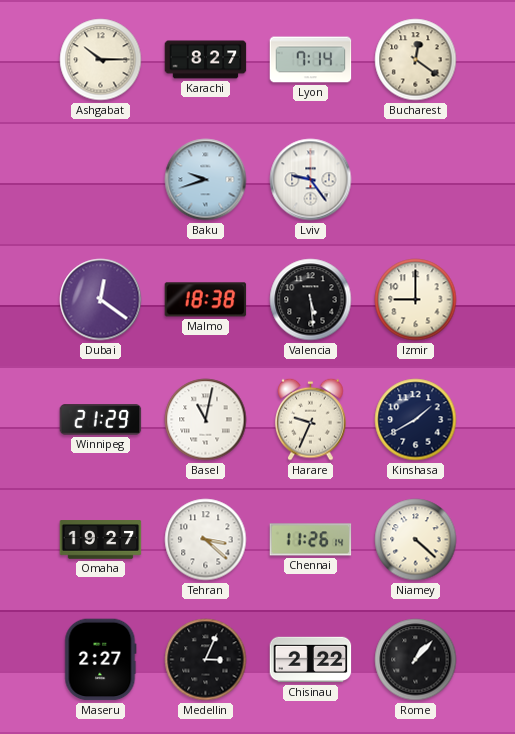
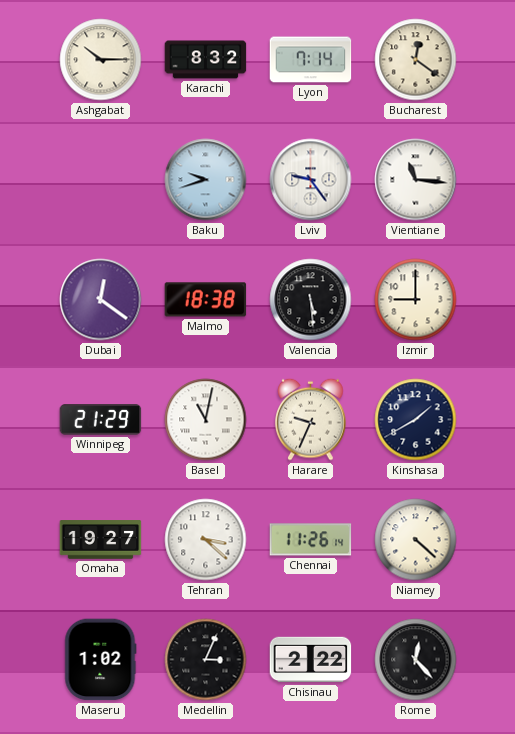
Karachi: 8:27 -> 8:32 (206, 60)
Vientiane: none -> 11:16 (416, 180)
Maseru: 2:27 -> 1:02 (101, 660)
Rome: 1:07 -> 12:23 (416, 660)
